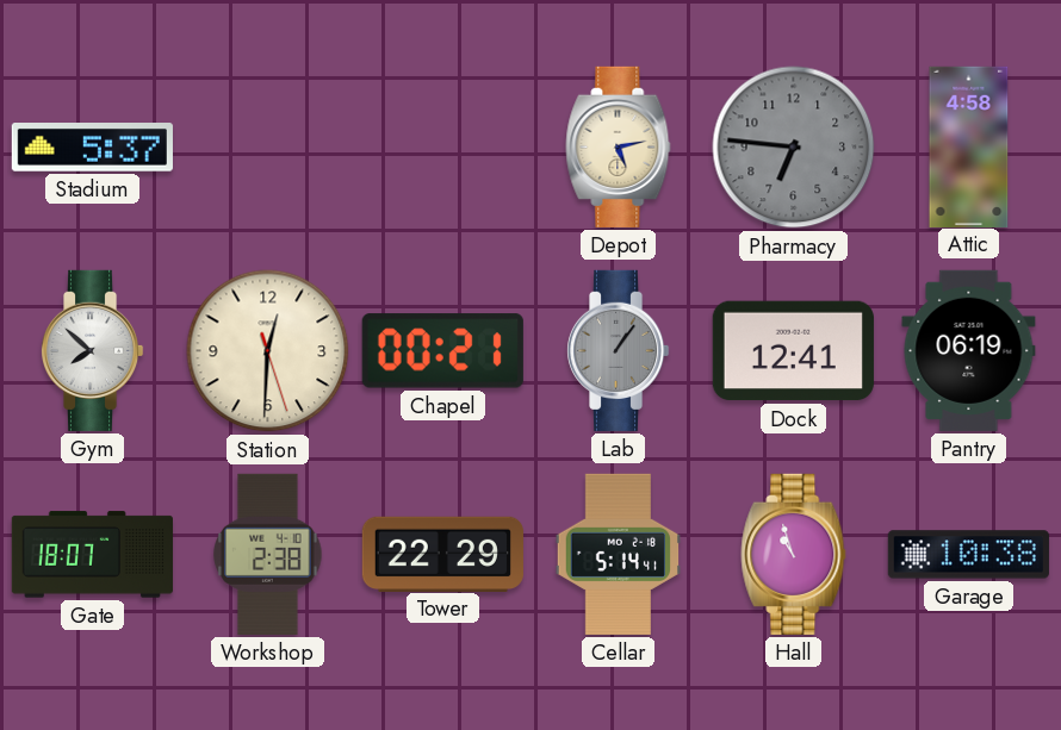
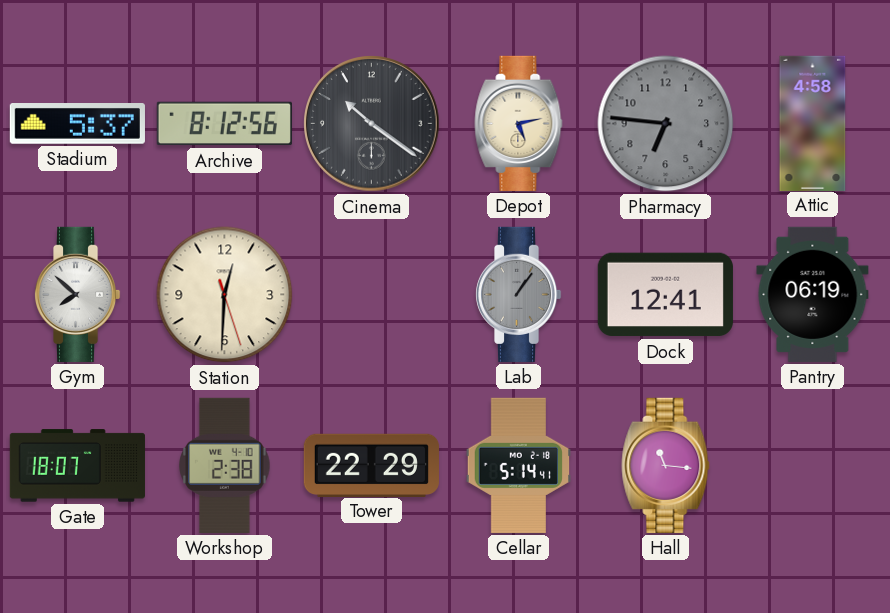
Archive: none -> 8:12 (224, 124)
Cinema: none -> 10:21 (372, 124)
Chapel: 00:21 -> none (442, 351)
Hall: 10:57 -> 11:16 (666, 465)
Garage: 10:38 -> none (968, 555)
